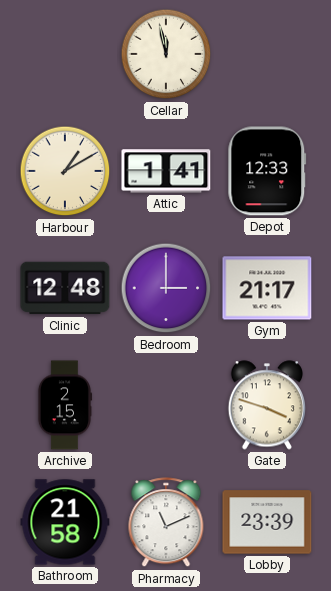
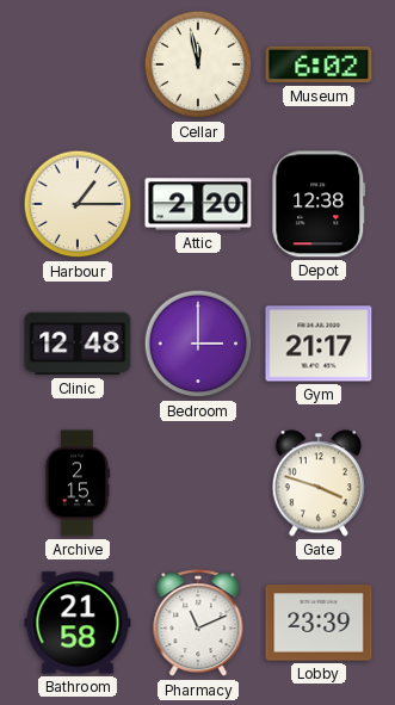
Museum: none -> 6:02 (319, 64)
Harbour: 1:10 -> 1:15 (78, 204)
Attic: 1:41 -> 2:20 (198, 204)
Depot: 12:33 -> 12:38 (319, 204)
